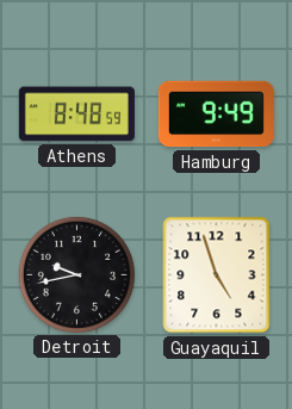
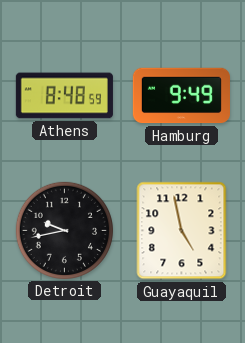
Guayaquil: 4:57 -> 4:58 (182, 231)
